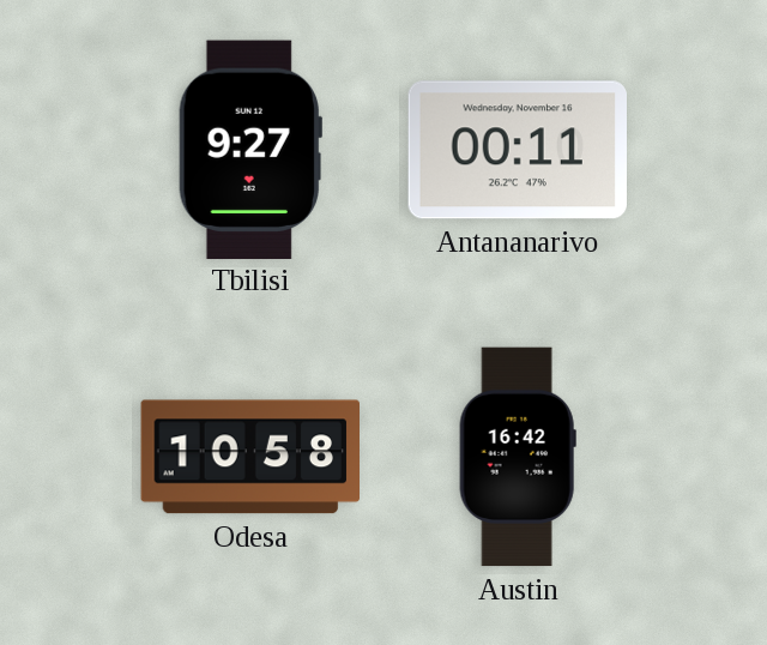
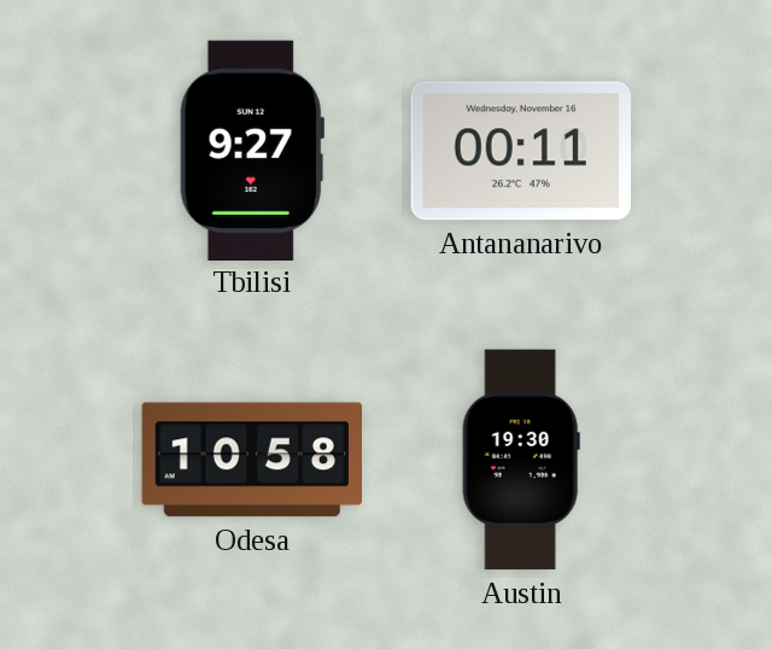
Austin: 16:42 -> 19:30 (521, 460)
